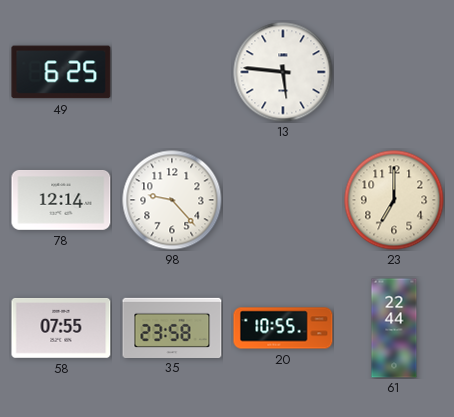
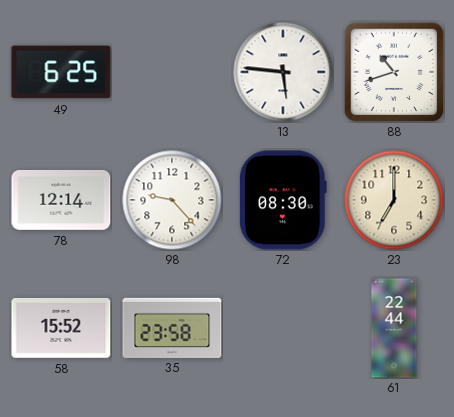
88: none -> 10:42 (394, 72)
72: none -> 08:30 (283, 200)
58: 07:55 -> 15:52 (61, 328)
20: 10:55 -> none (283, 328)
